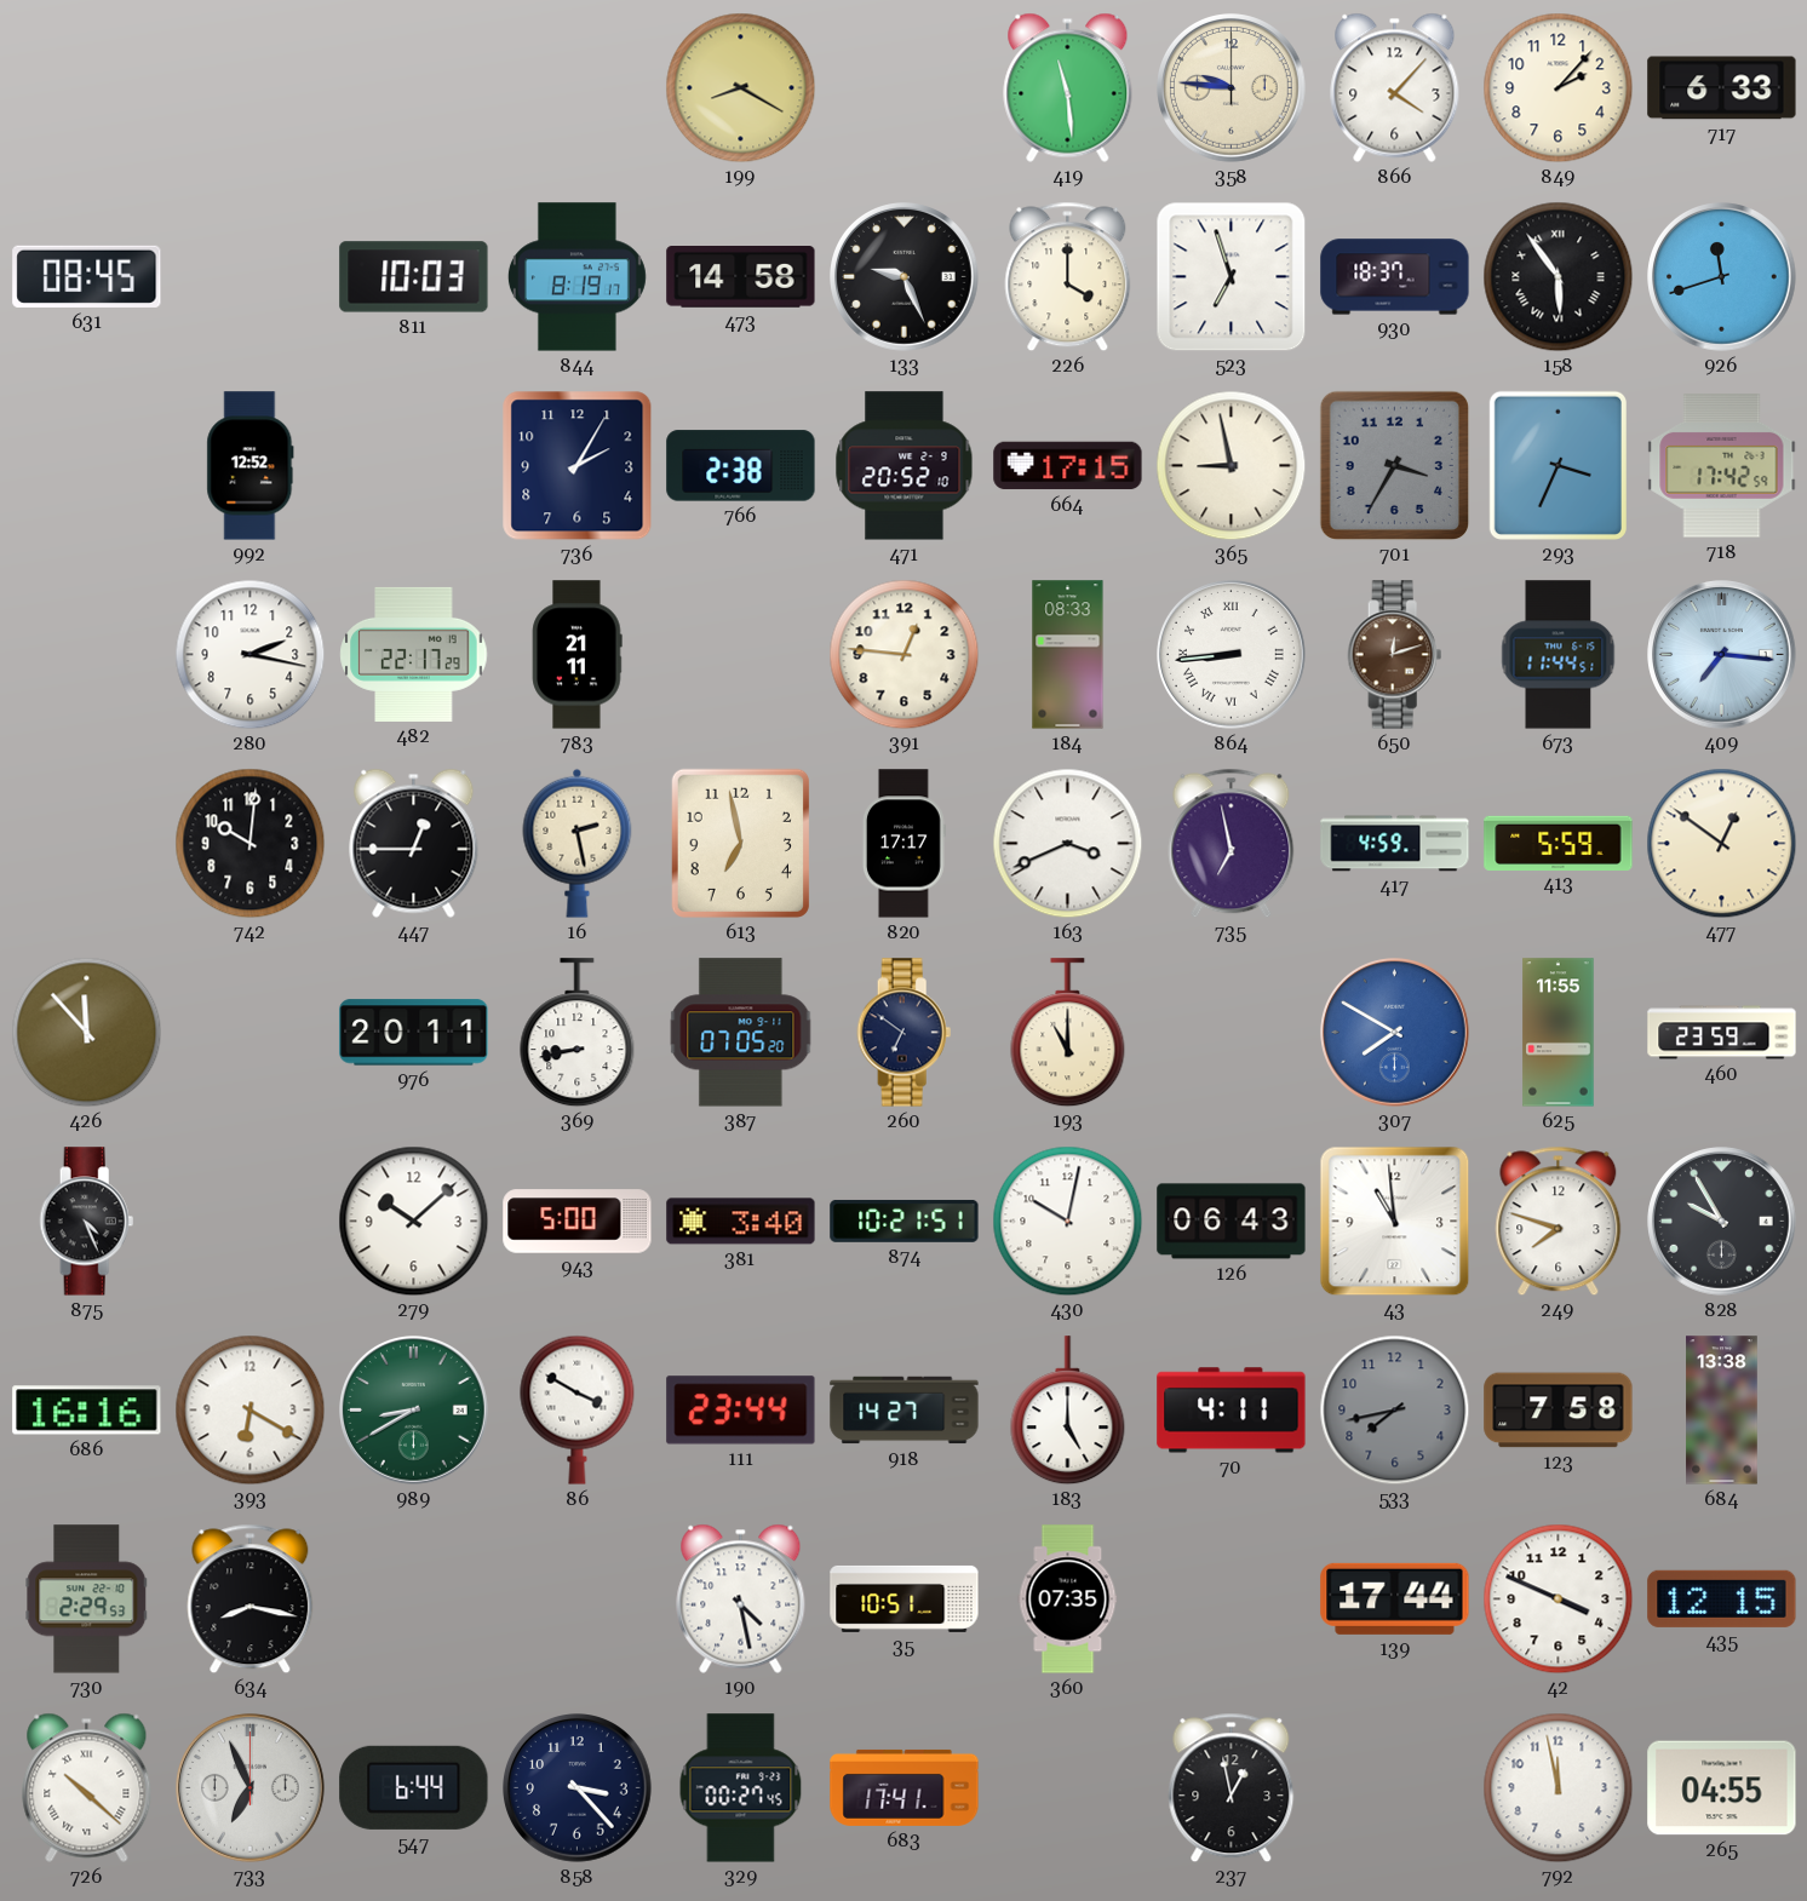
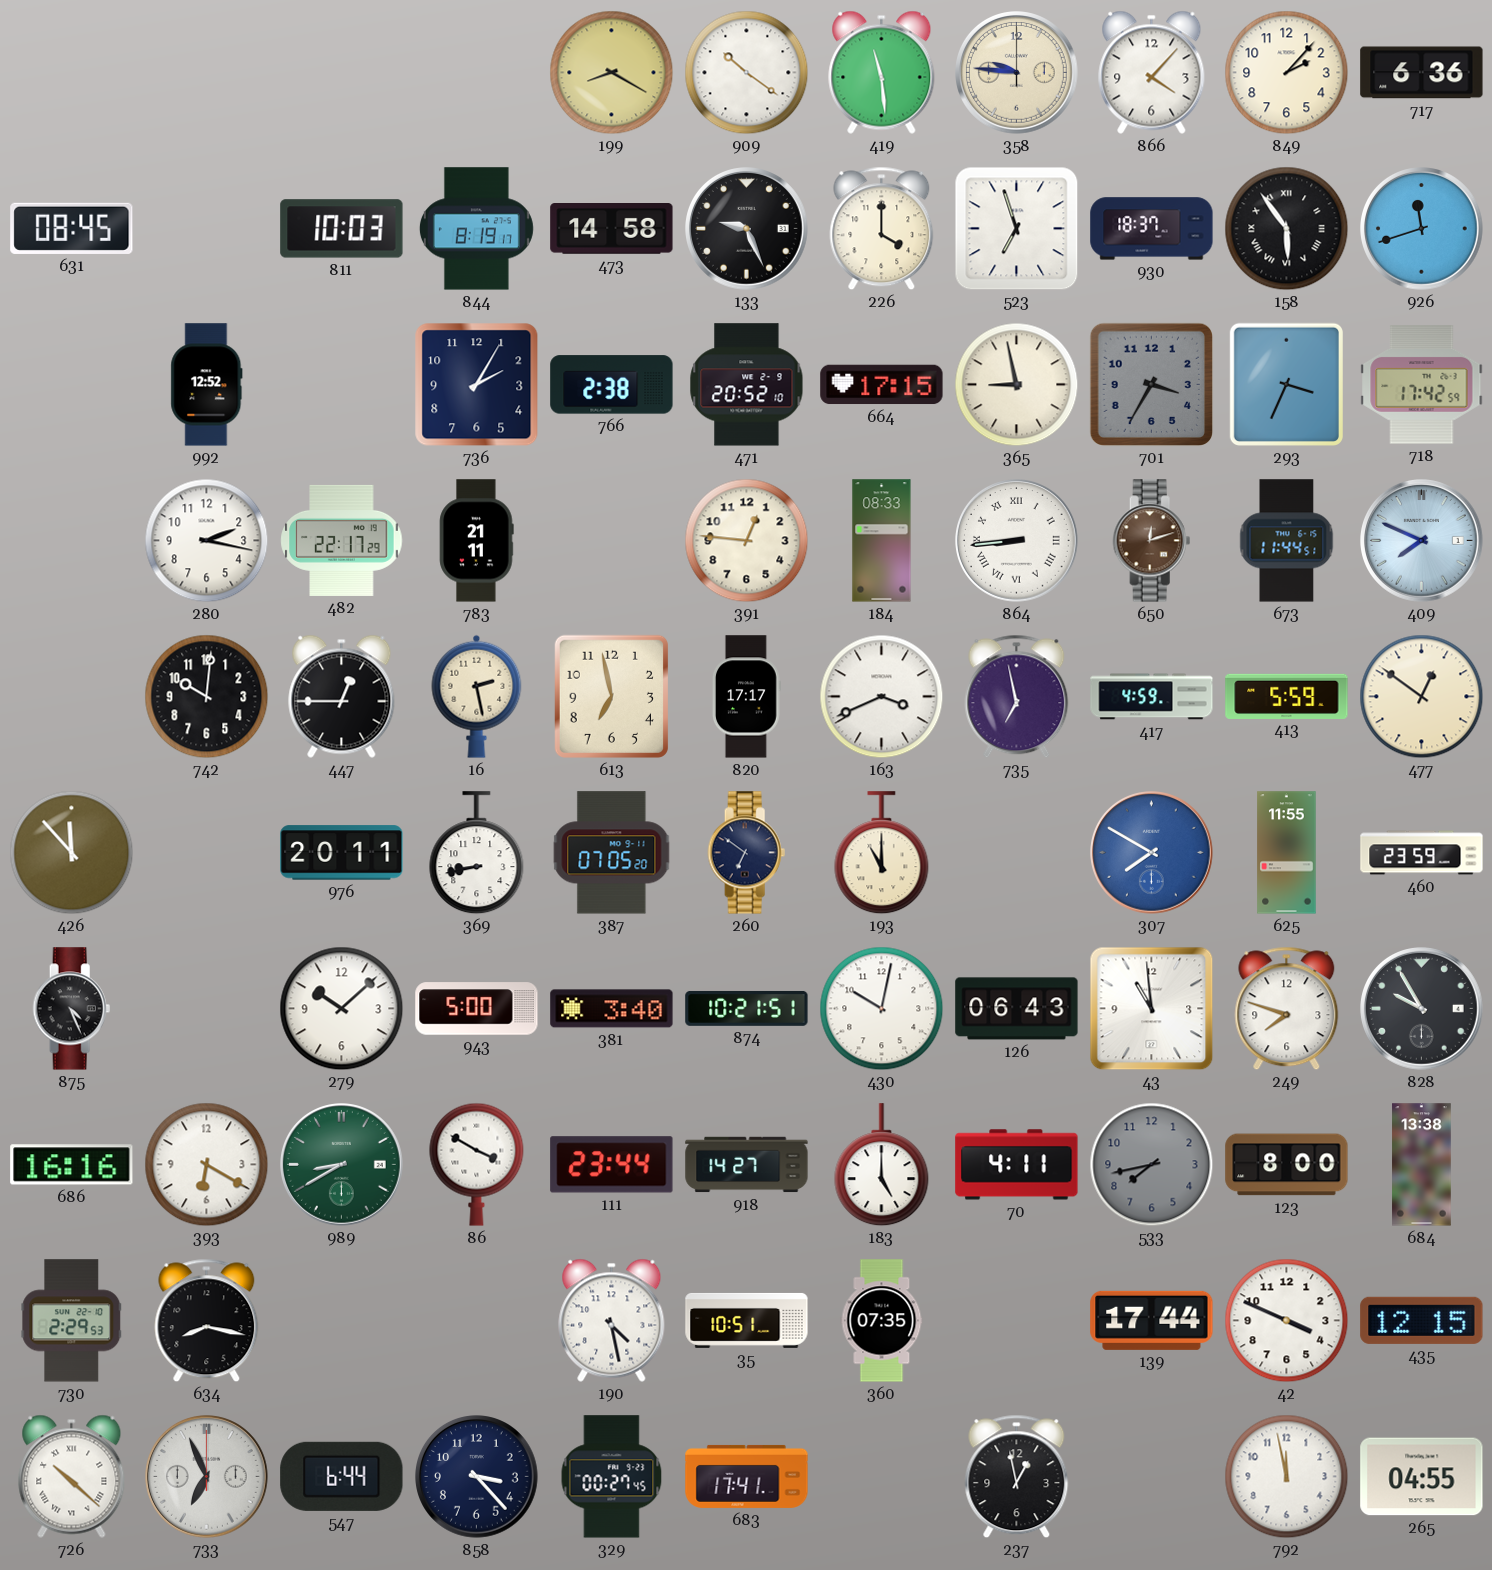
909: none -> 10:21 (747, 73)
717: 6:33 -> 6:36 (1422, 73)
409: 7:16 -> 7:49 (1422, 541)
123: 7:58 -> 8:00 (1287, 1165)
